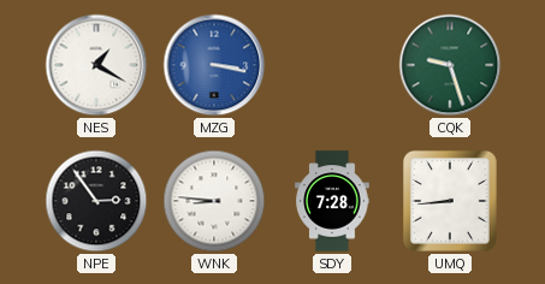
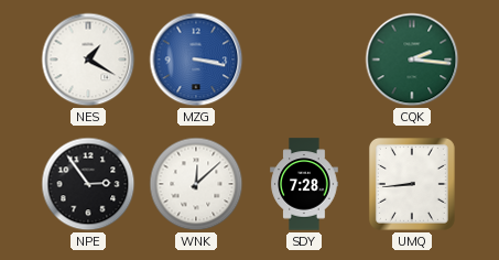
CQK: 9:27 -> 2:16 (412, 59)
WNK: 8:46 -> 12:08 (196, 184)
